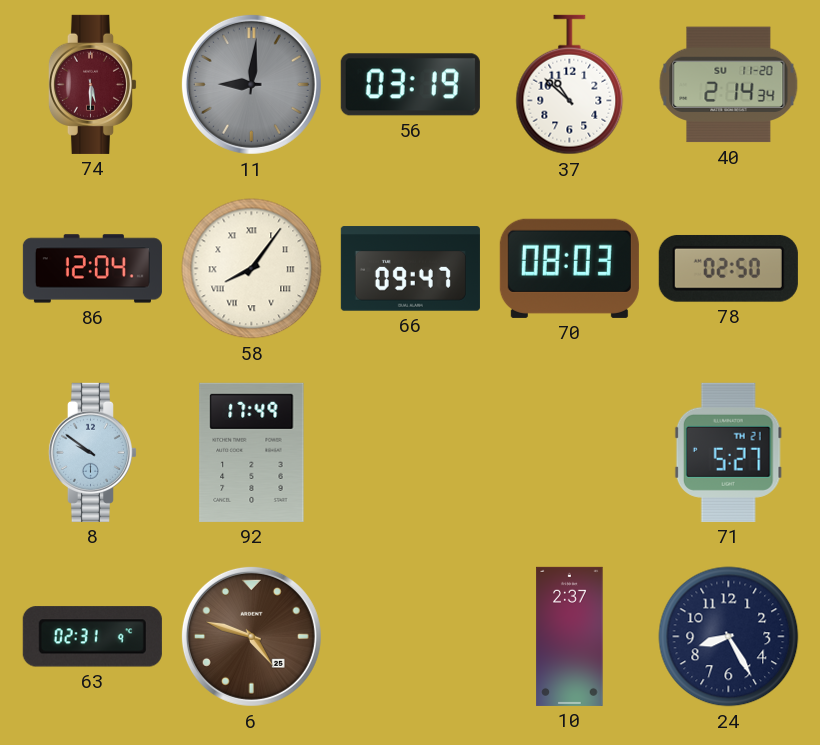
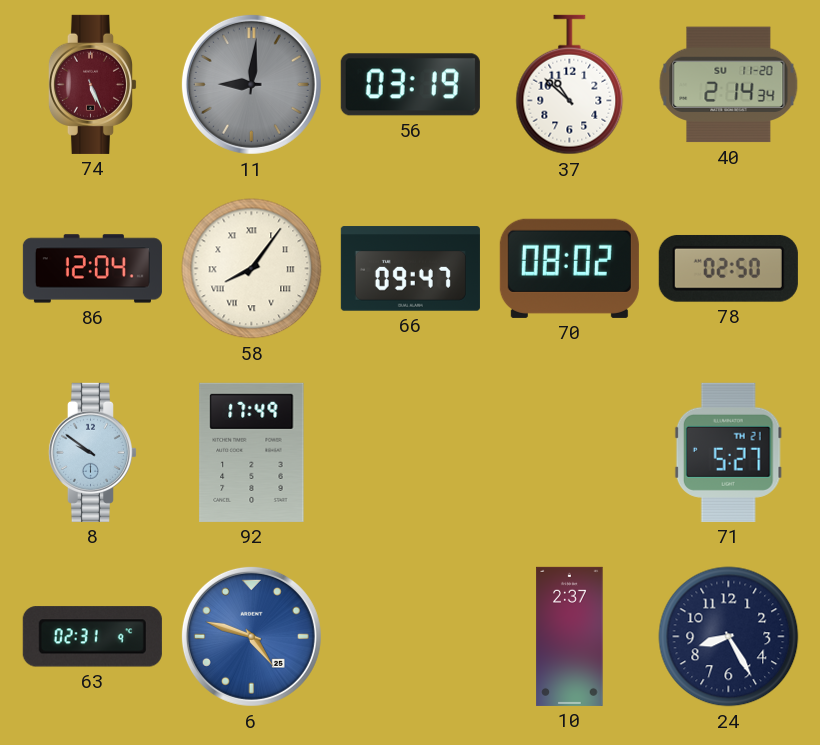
74: 5:30 -> 5:26 (92, 84)
70: 08:03 -> 08:02 (569, 268)
6 dial: brown -> blue (251, 636)
